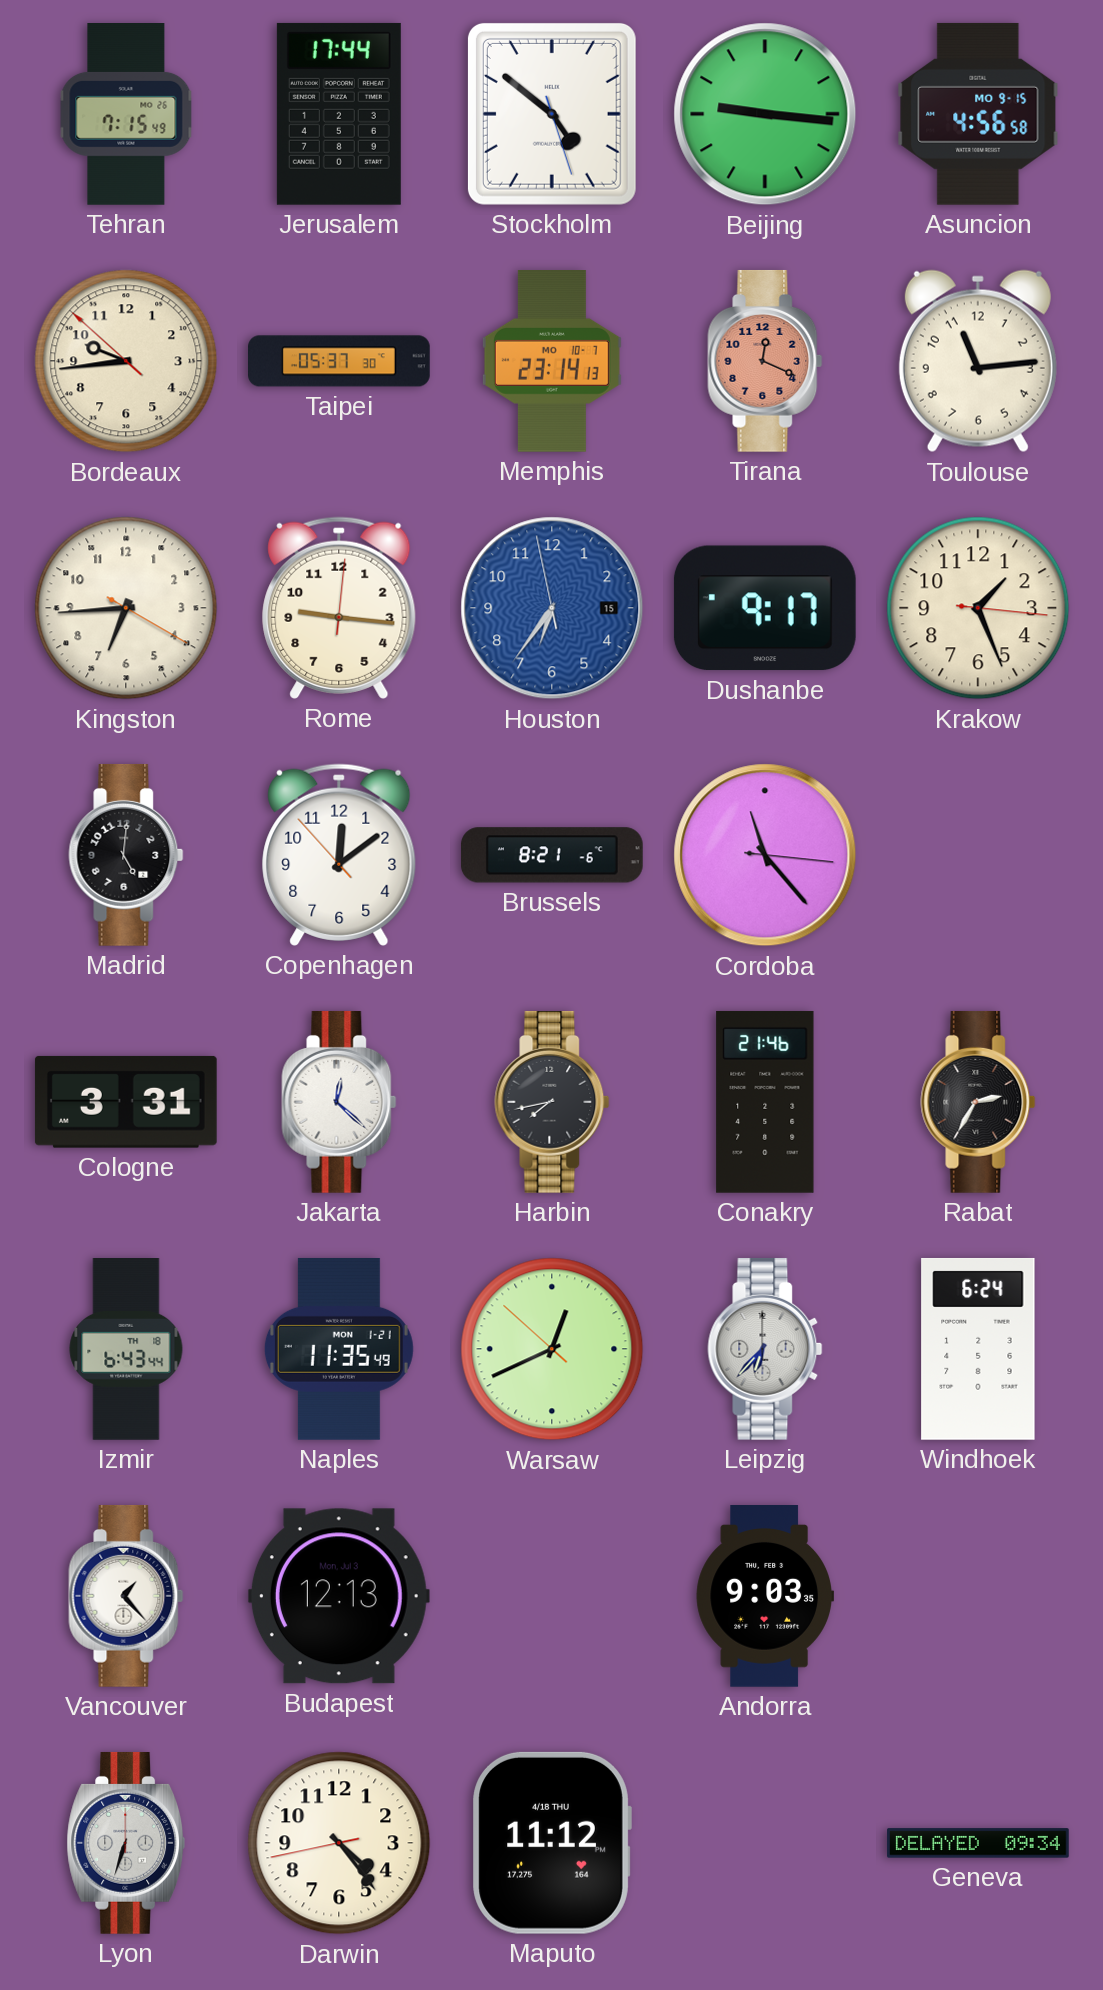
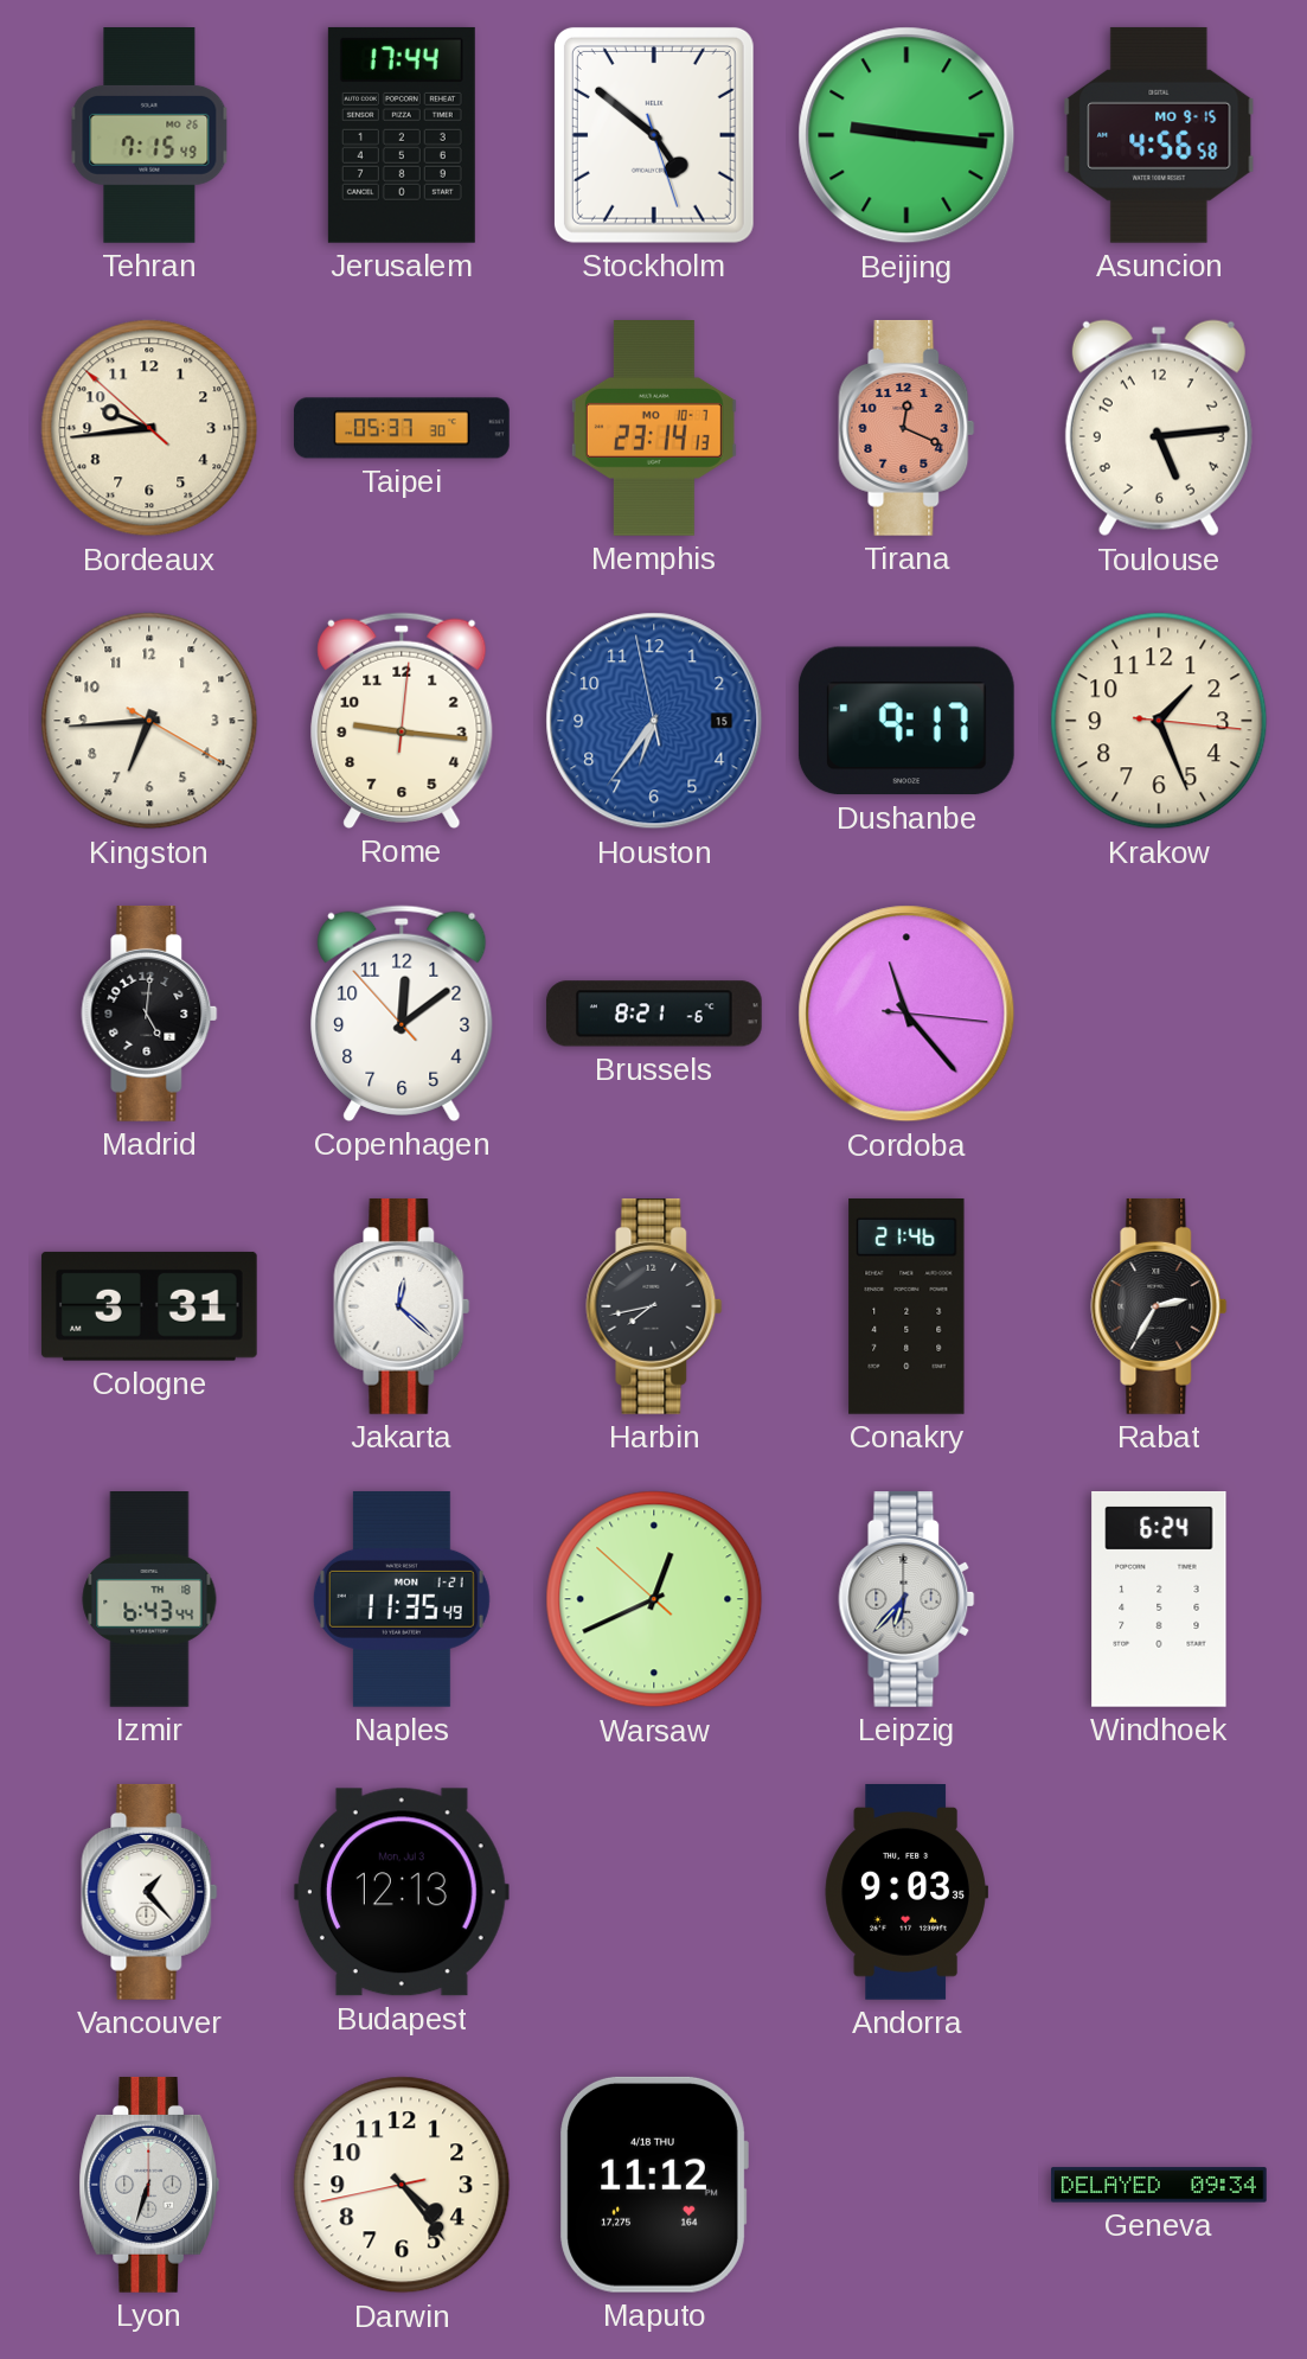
Toulouse: 11:14 -> 5:14 (1159, 428)
